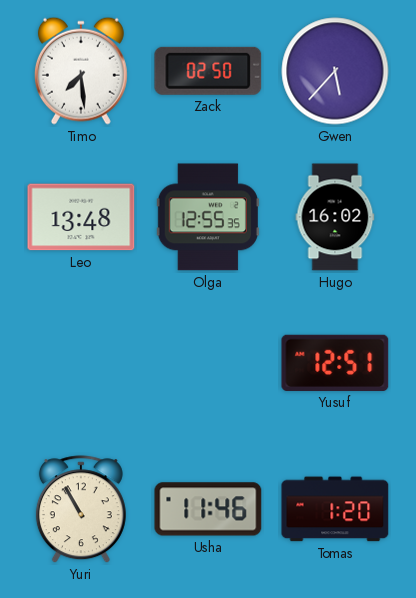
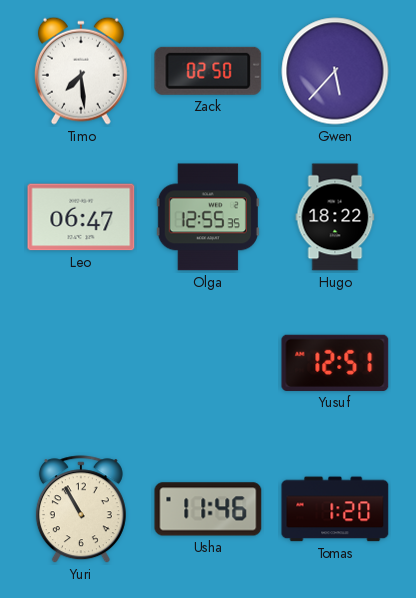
Leo: 13:48 -> 06:47 (81, 217)
Hugo: 16:02 -> 18:22 (335, 217)
